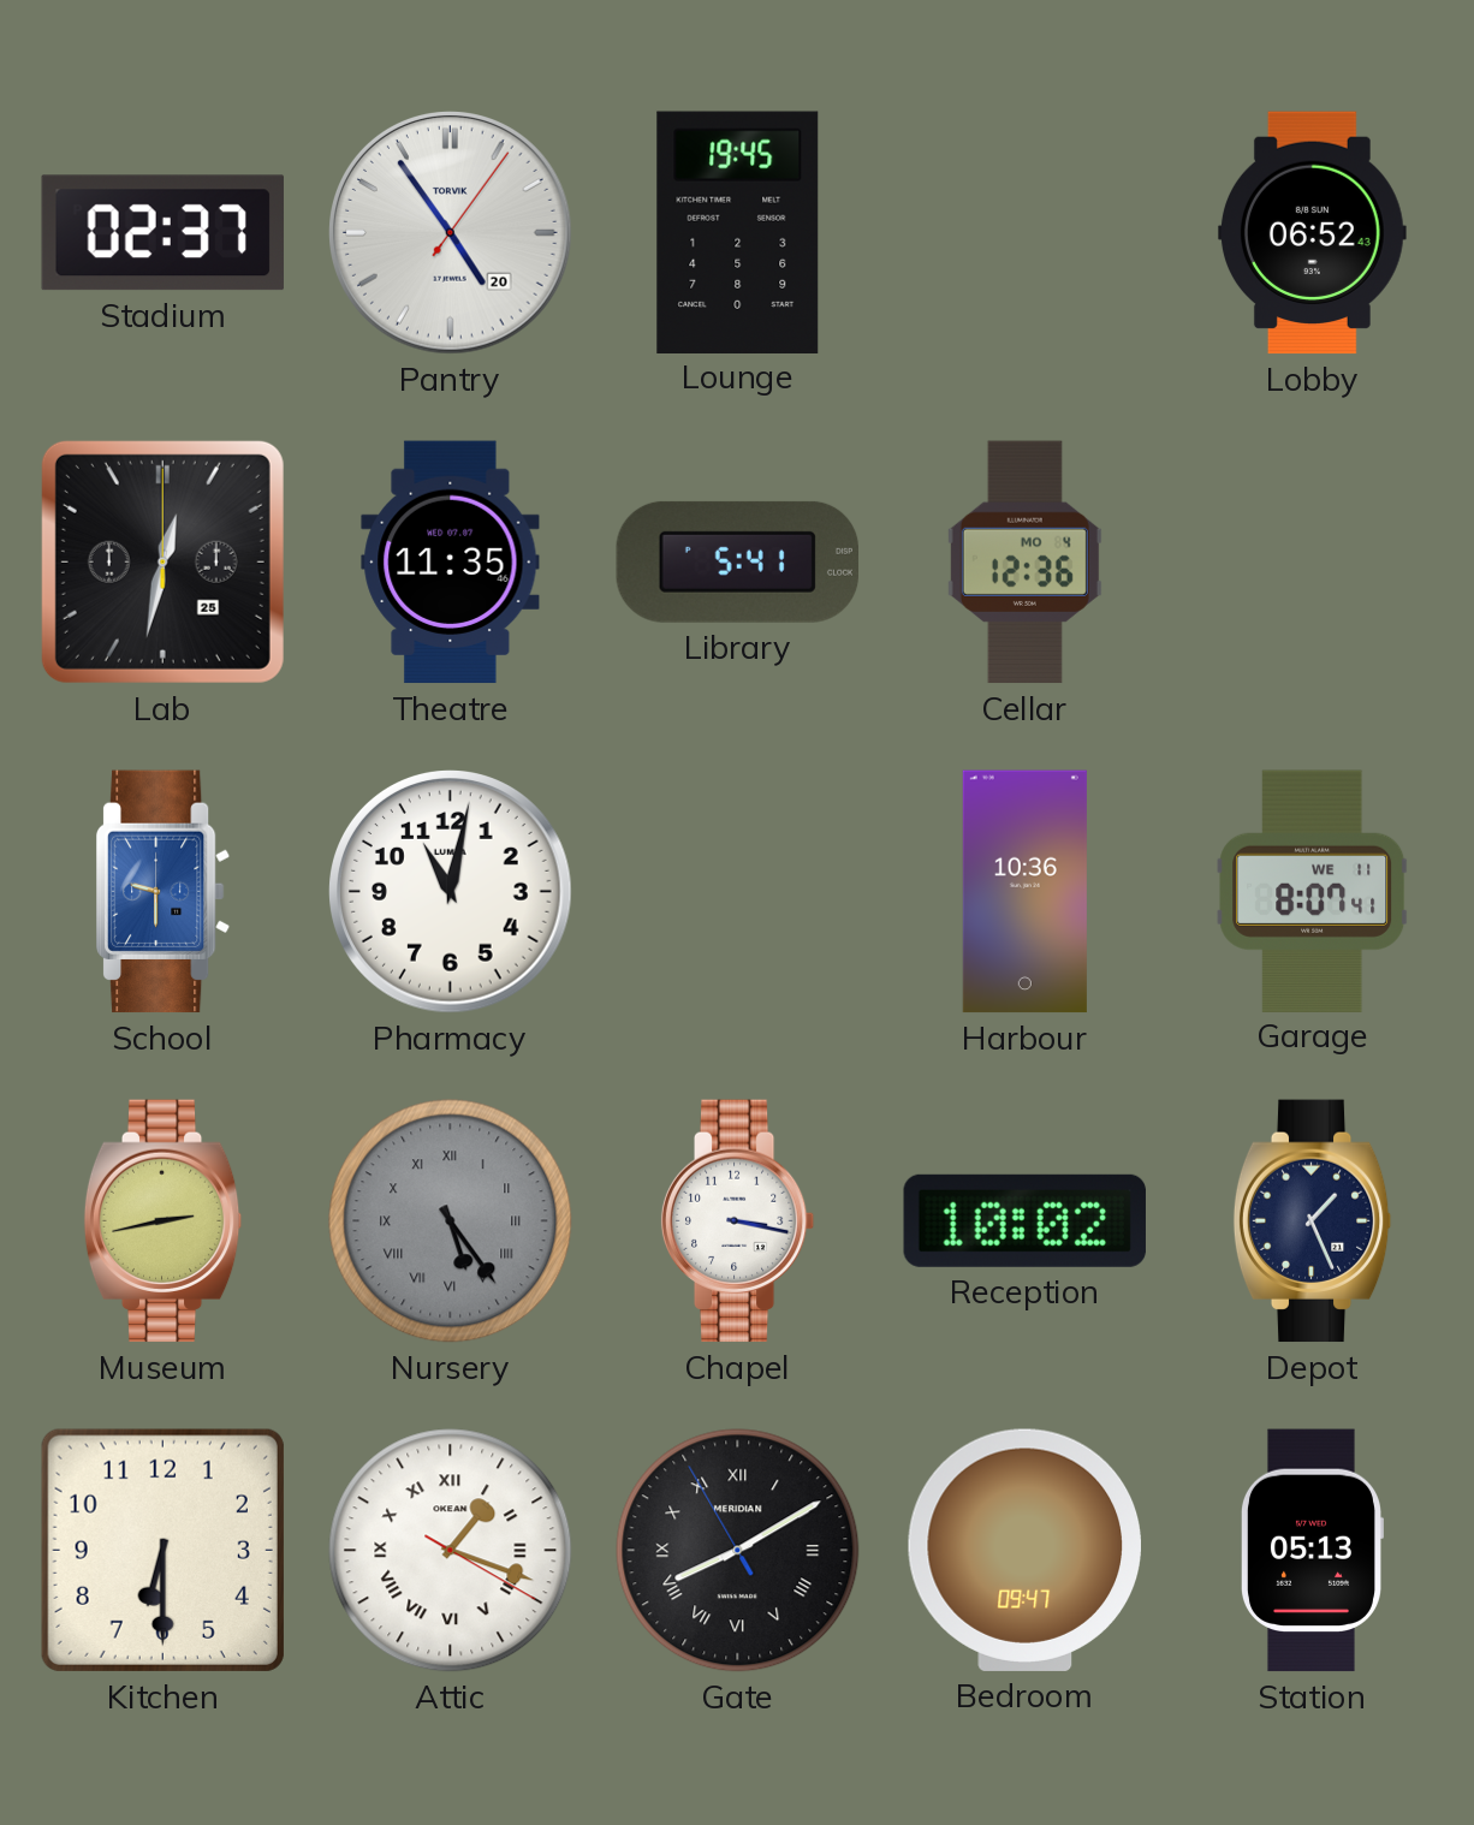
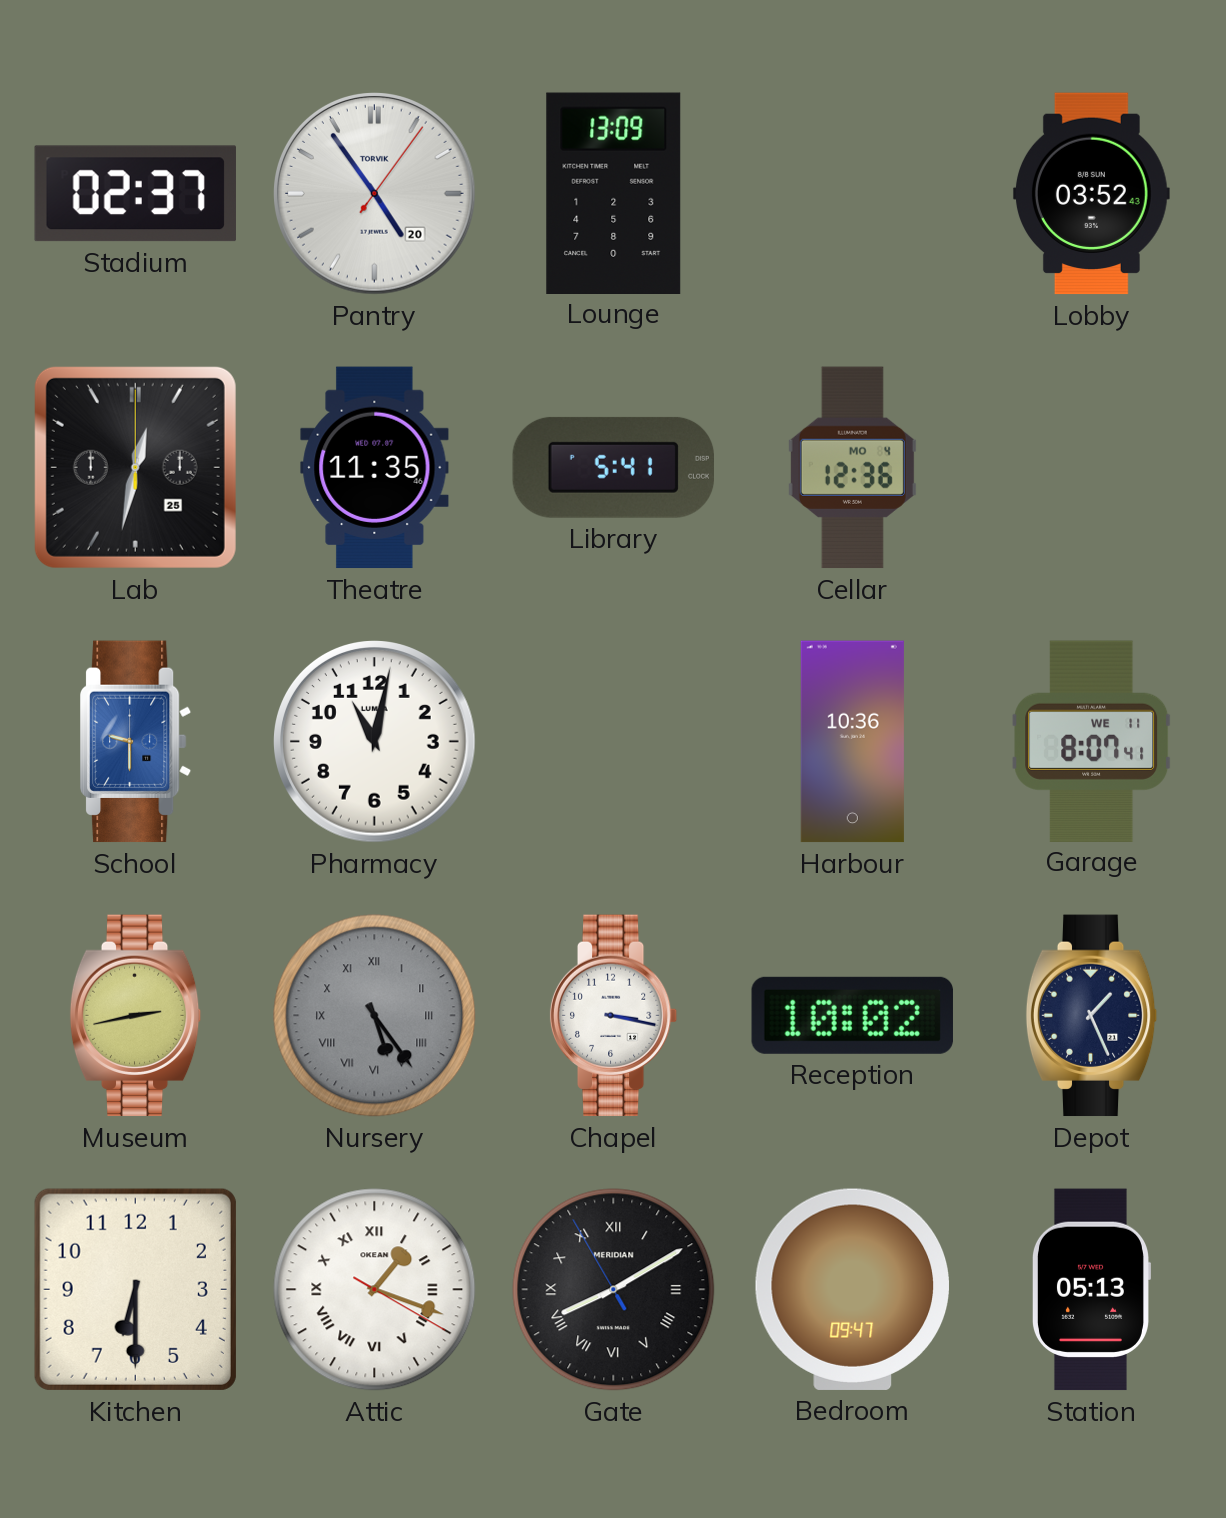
Lounge: 19:45 -> 13:09 (614, 193)
Lobby: 06:52 -> 03:52 (1091, 194)
